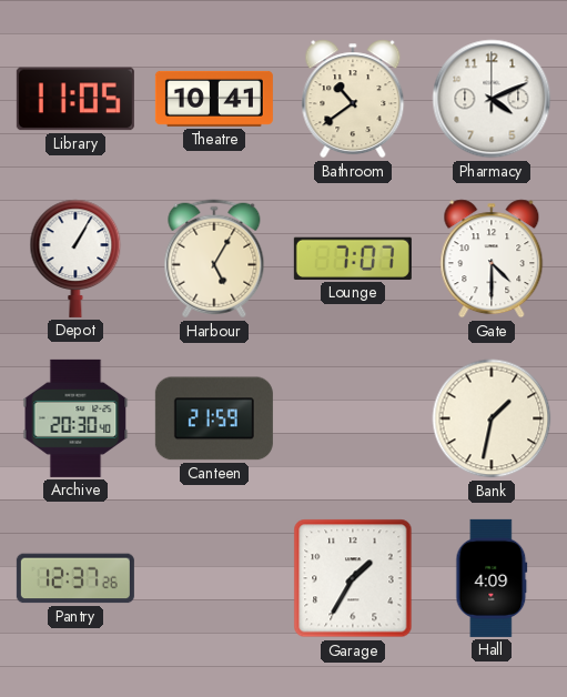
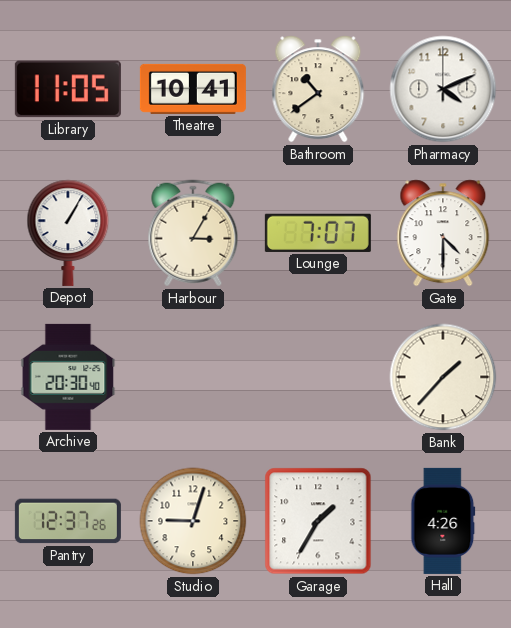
Harbour: 5:05 -> 3:05 (193, 233)
Canteen: 21:59 -> none (214, 418)
Bank: 1:32 -> 1:37 (443, 377)
Studio: none -> 9:03 (193, 521)
Hall: 4:09 -> 4:26 (443, 521)
